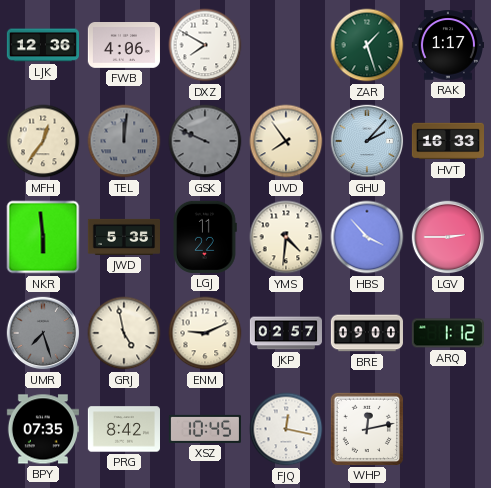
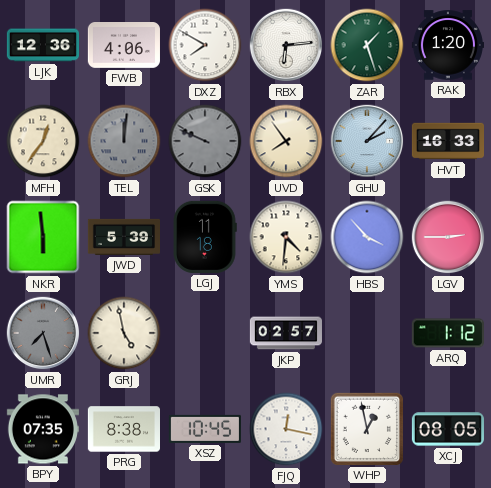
RBX: none -> 6:14 (286, 45)
RAK: 1:17 -> 1:20 (447, 45)
JWD: 5:35 -> 5:39 (123, 237)
LGJ: 11:22 -> 11:18 (205, 237)
ENM: 9:11 -> none (205, 333)
BRE: 09:00 -> none (367, 333)
PRG: 8:42 -> 8:38 (123, 429)
WHP: 12:13 -> 12:58 (367, 429)
XCJ: none -> 08:05 (447, 429)
